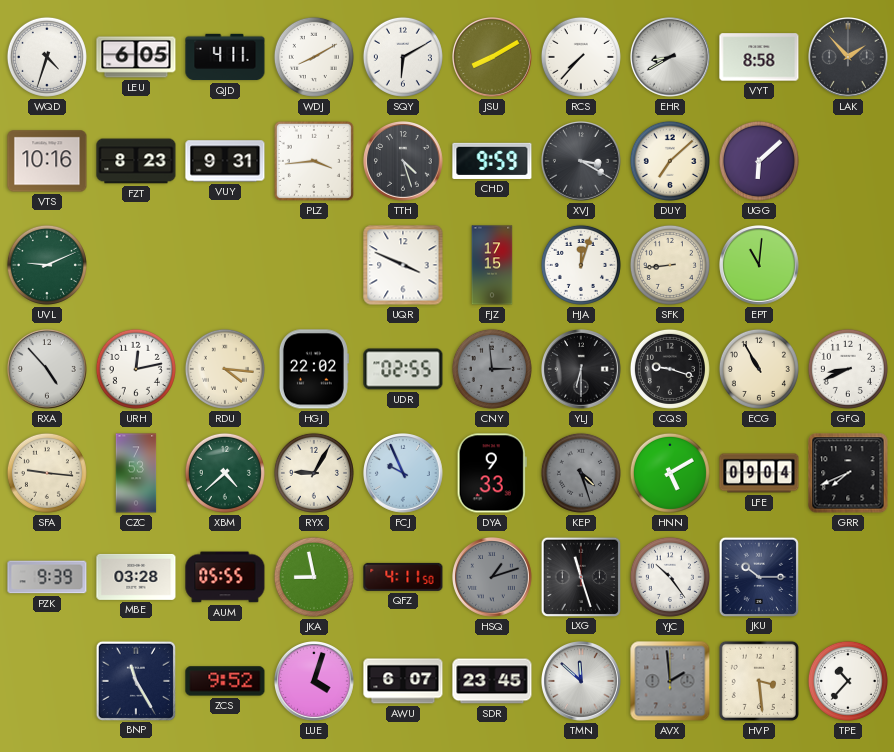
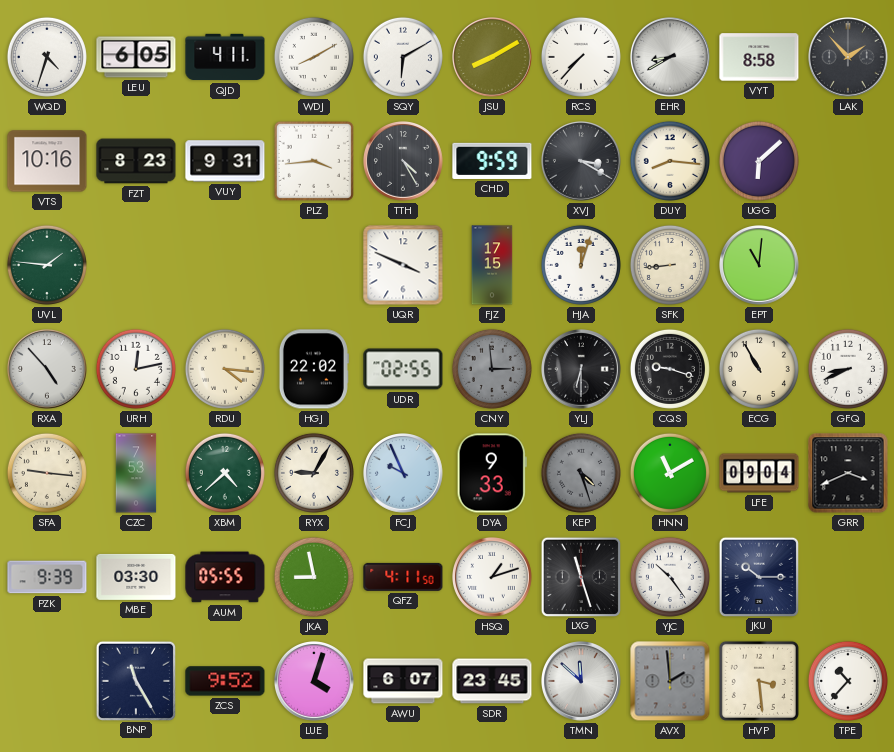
TTH: 4:27 -> 4:25 (404, 162)
DUY: 7:08 -> 8:16 (670, 161)
UVL: 9:11 -> 1:46 (47, 265)
HNN: 5:10 -> 11:10 (670, 473)
GRR: 7:41 -> 3:41 (848, 473)
MBE: 03:28 -> 03:30 (136, 577)
HSQ dial: grey -> white (493, 578)
